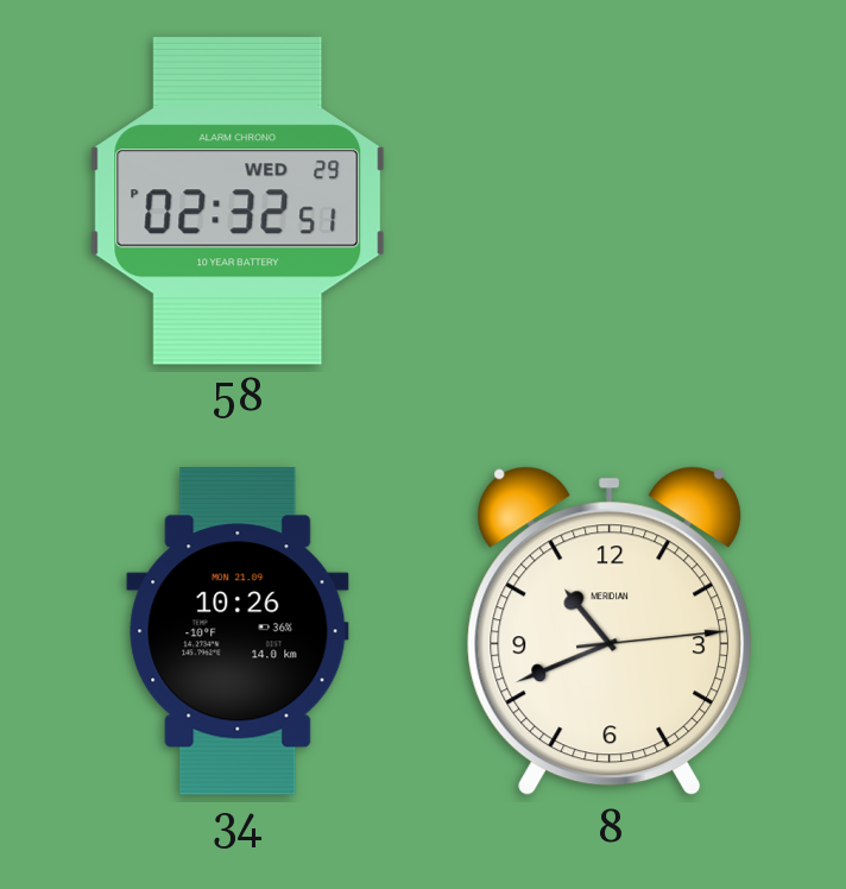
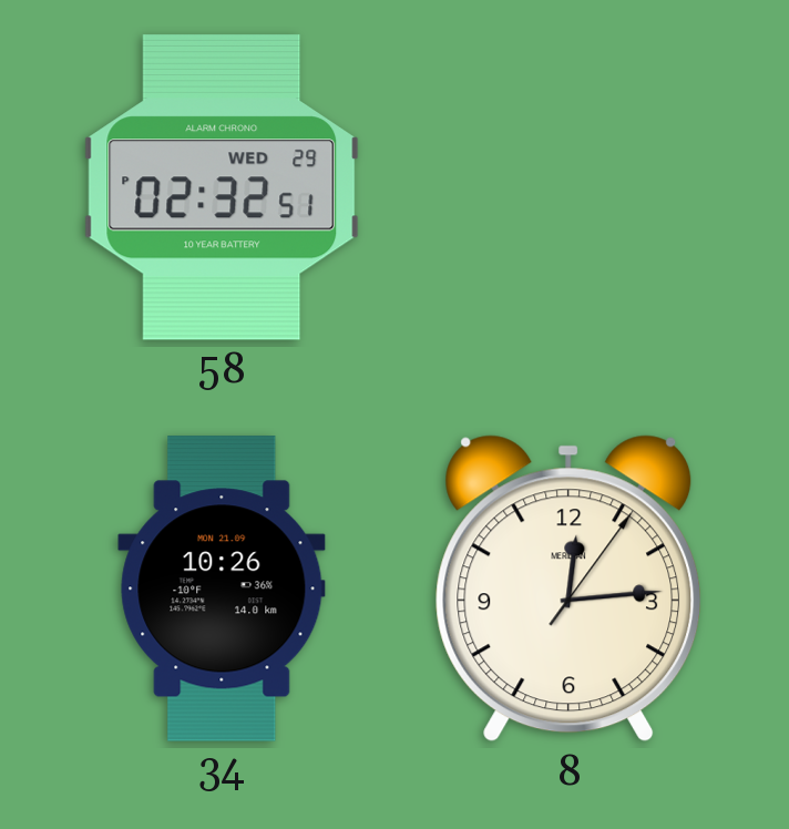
8: 10:41 -> 12:14 (568, 589)
